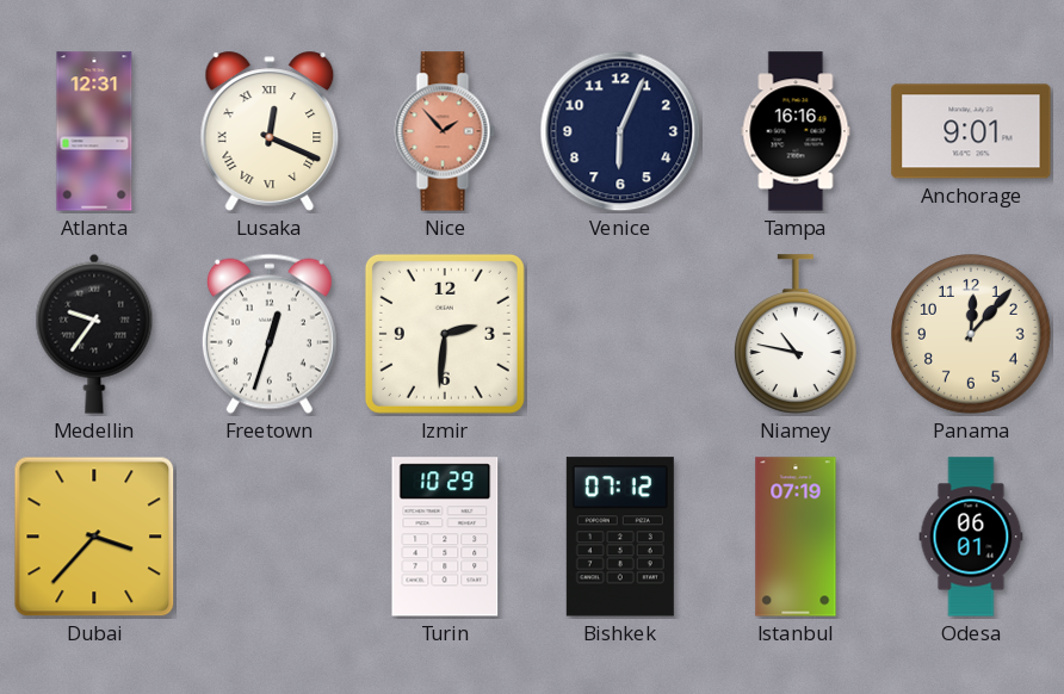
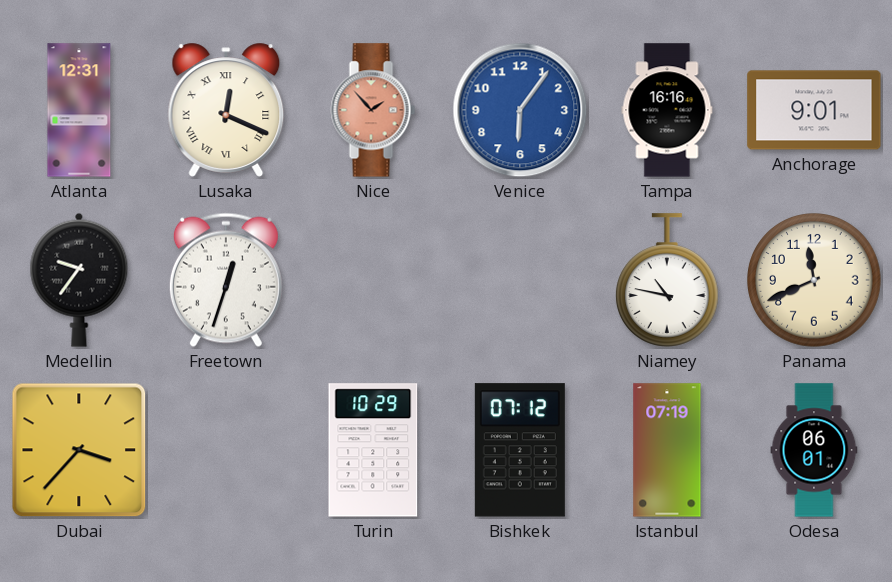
Venice: 6:04 -> 6:06 (520, 110)
Venice dial: navy -> blue (520, 110)
Izmir: 2:31 -> none (445, 334)
Panama: 12:07 -> 11:41 (814, 280)
